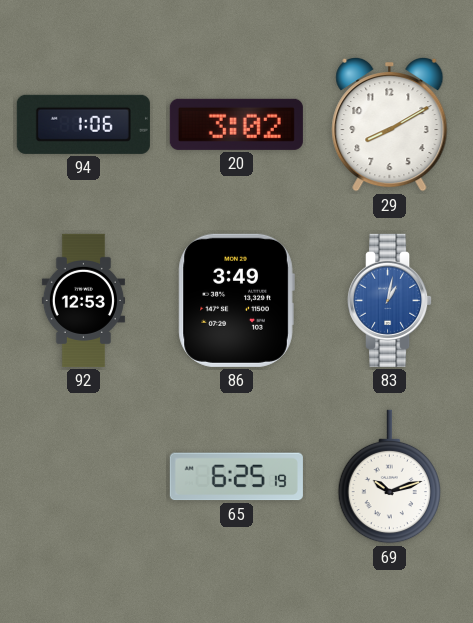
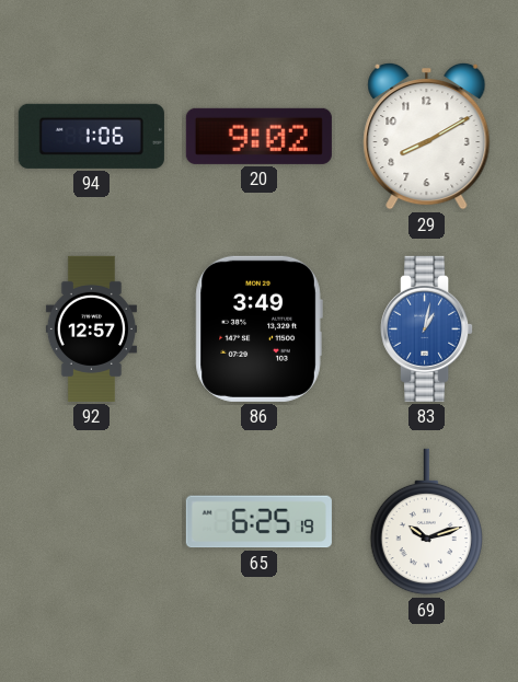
20: 3:02 -> 9:02 (258, 136)
92: 12:53 -> 12:57 (91, 328)
